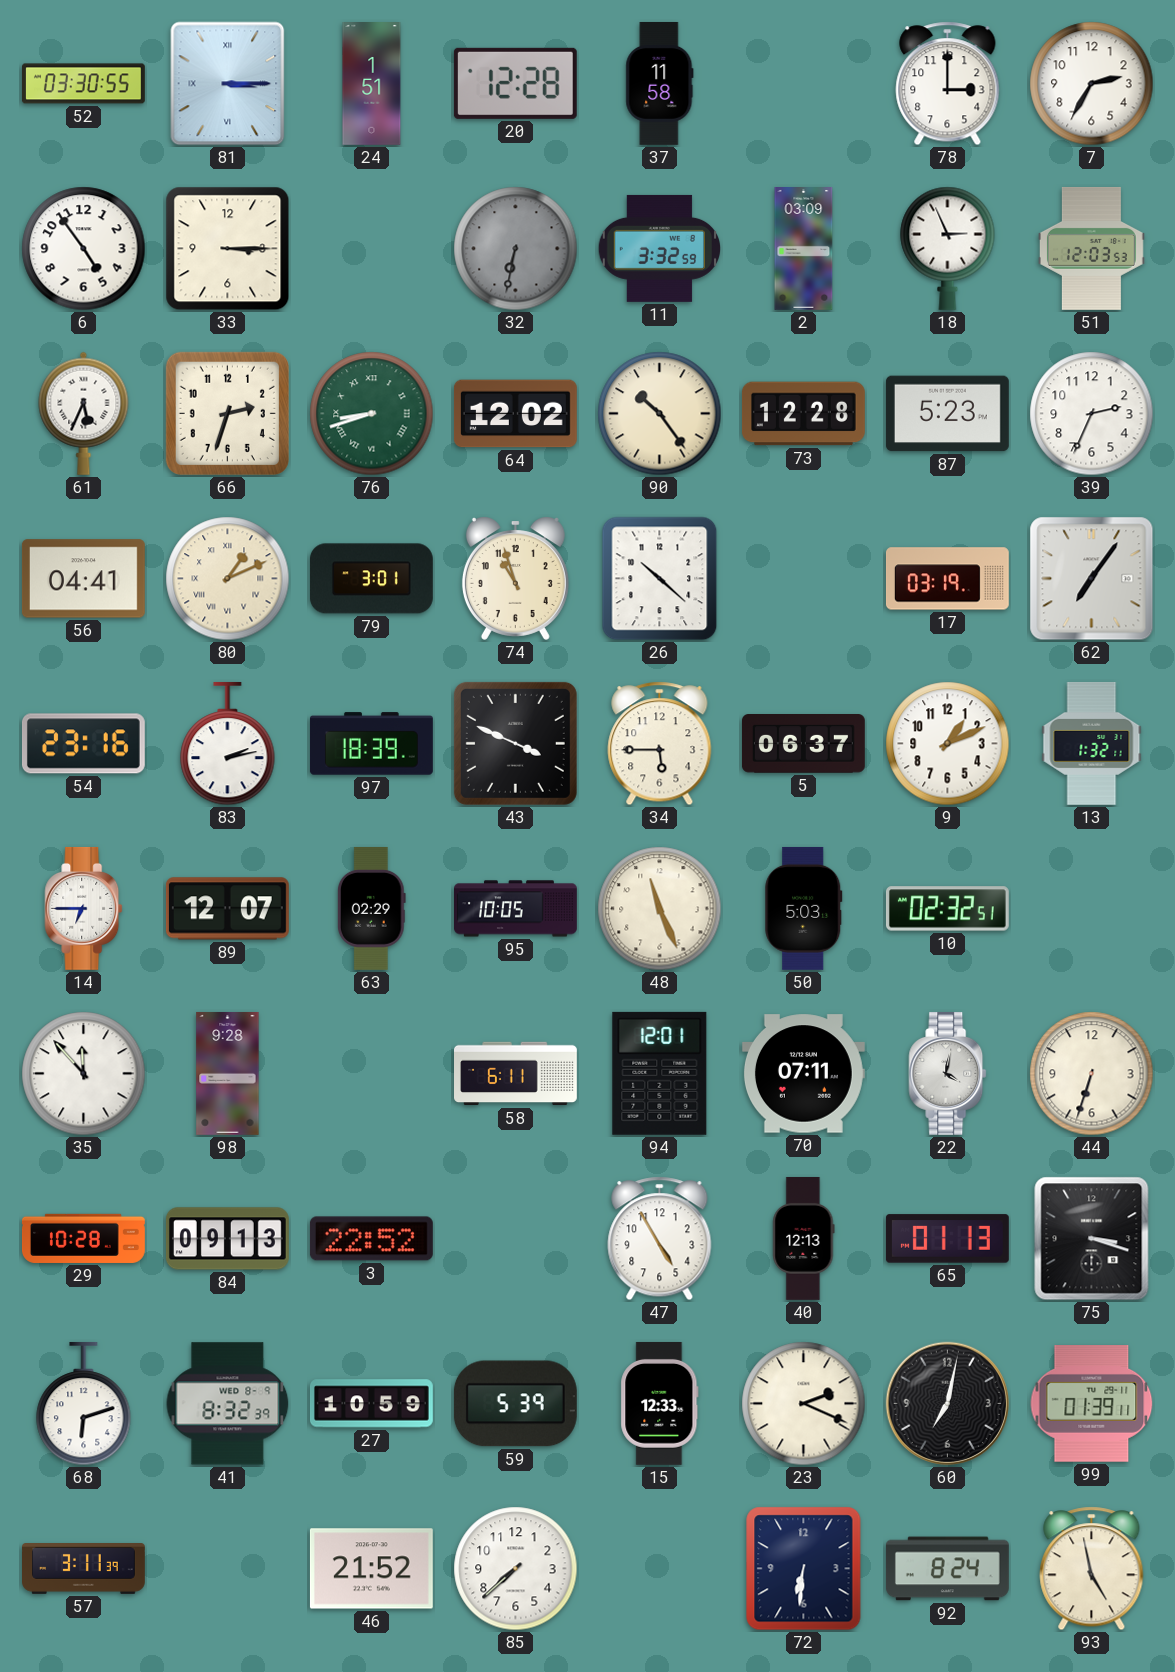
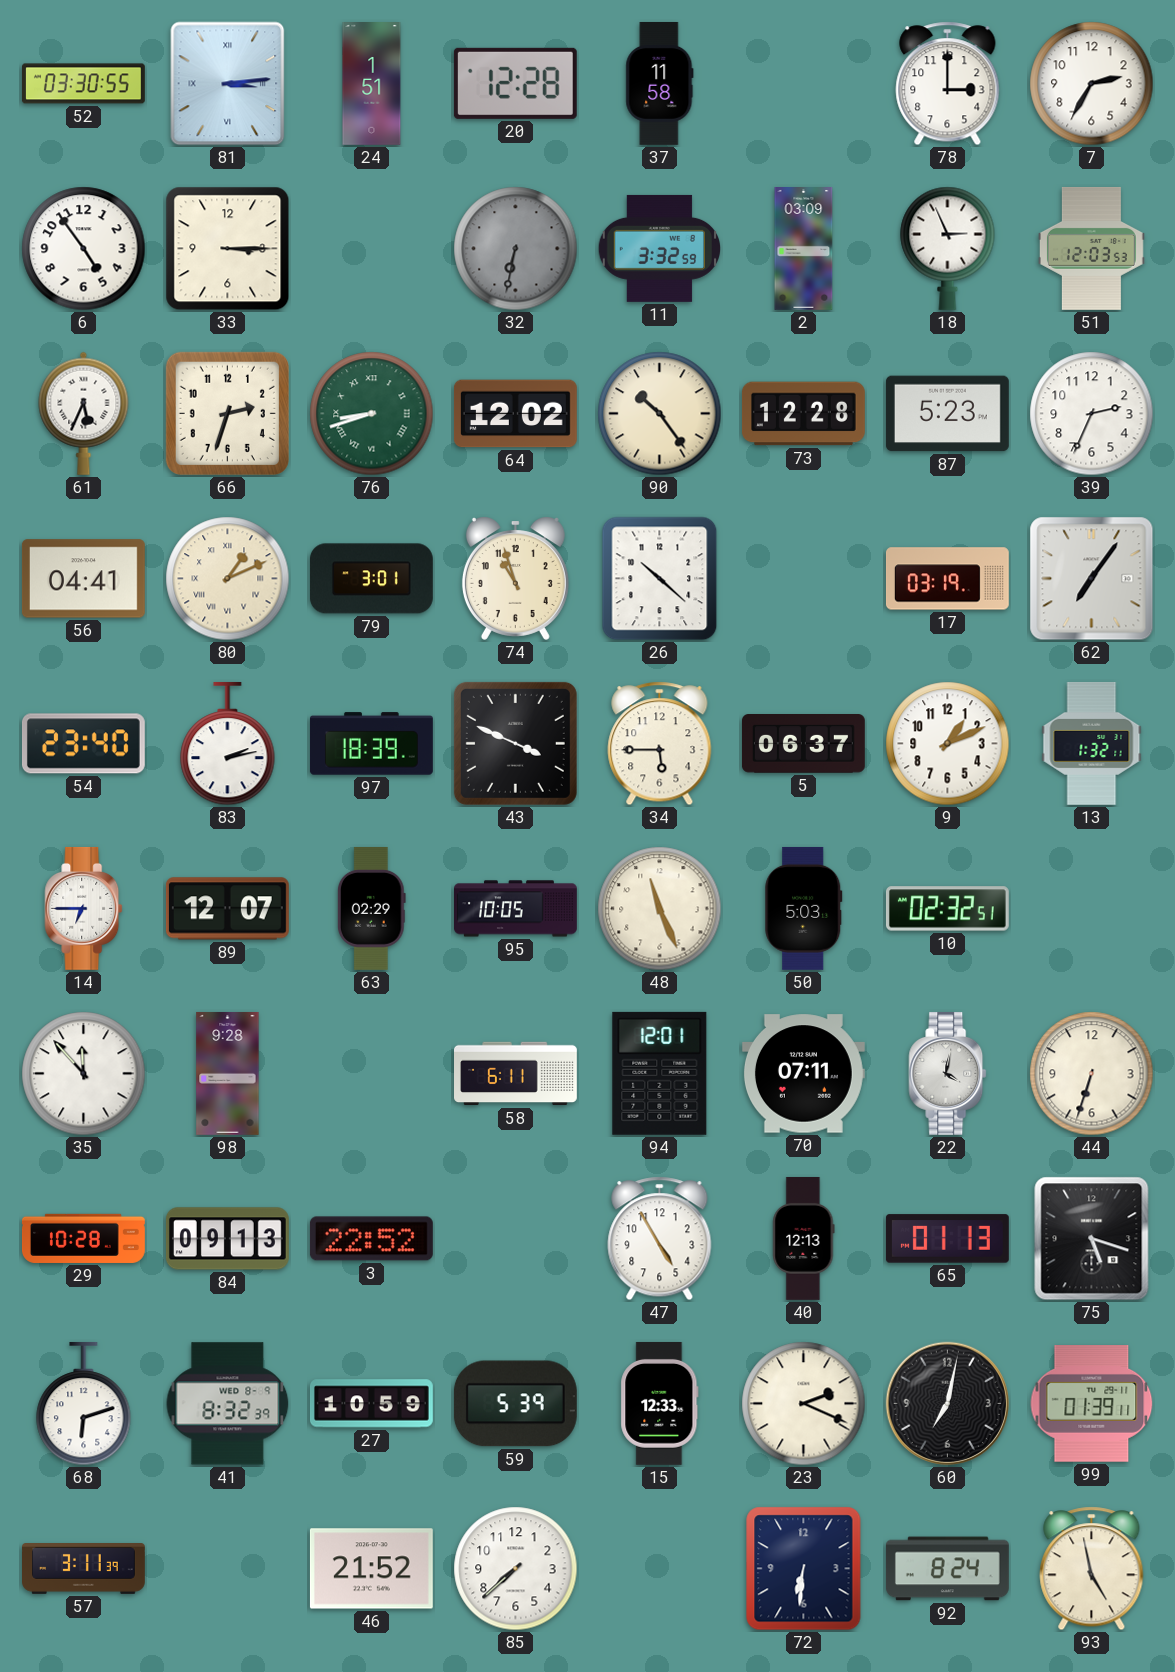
81: 3:15 -> 3:14 (228, 84)
54: 23:16 -> 23:40 (83, 744)
75: 3:18 -> 5:18 (1092, 1239)
